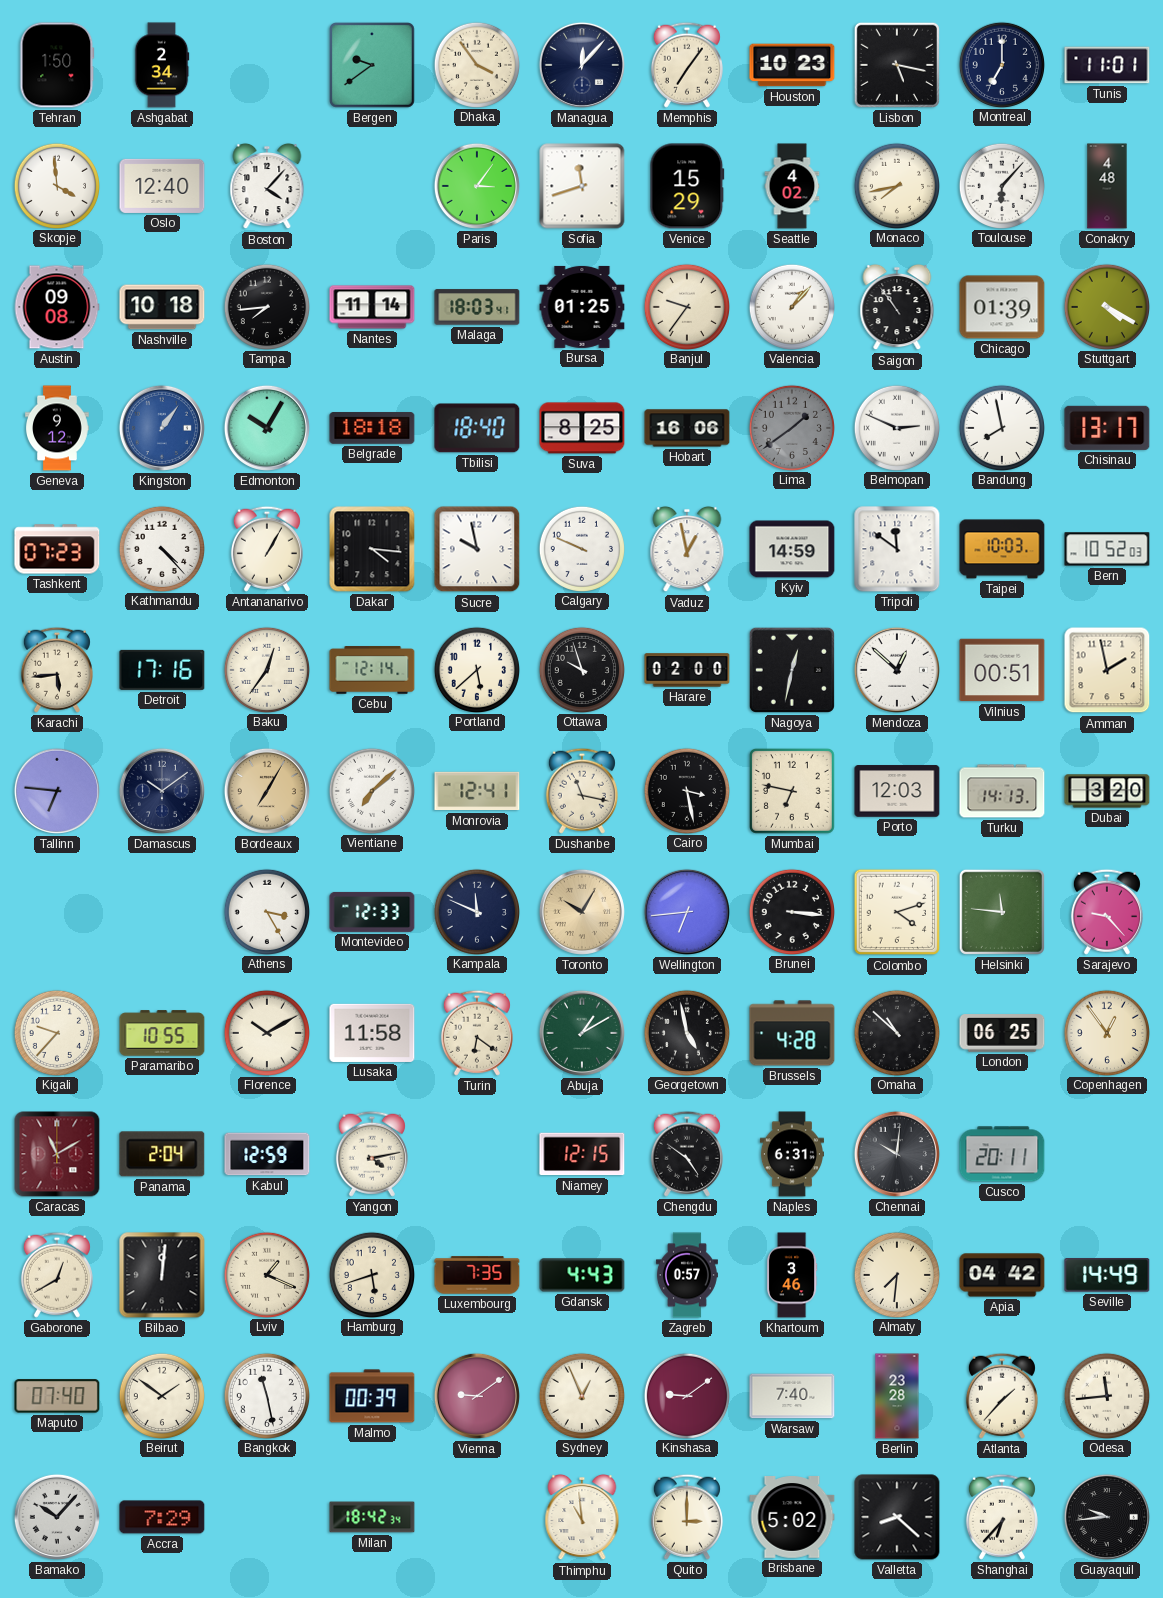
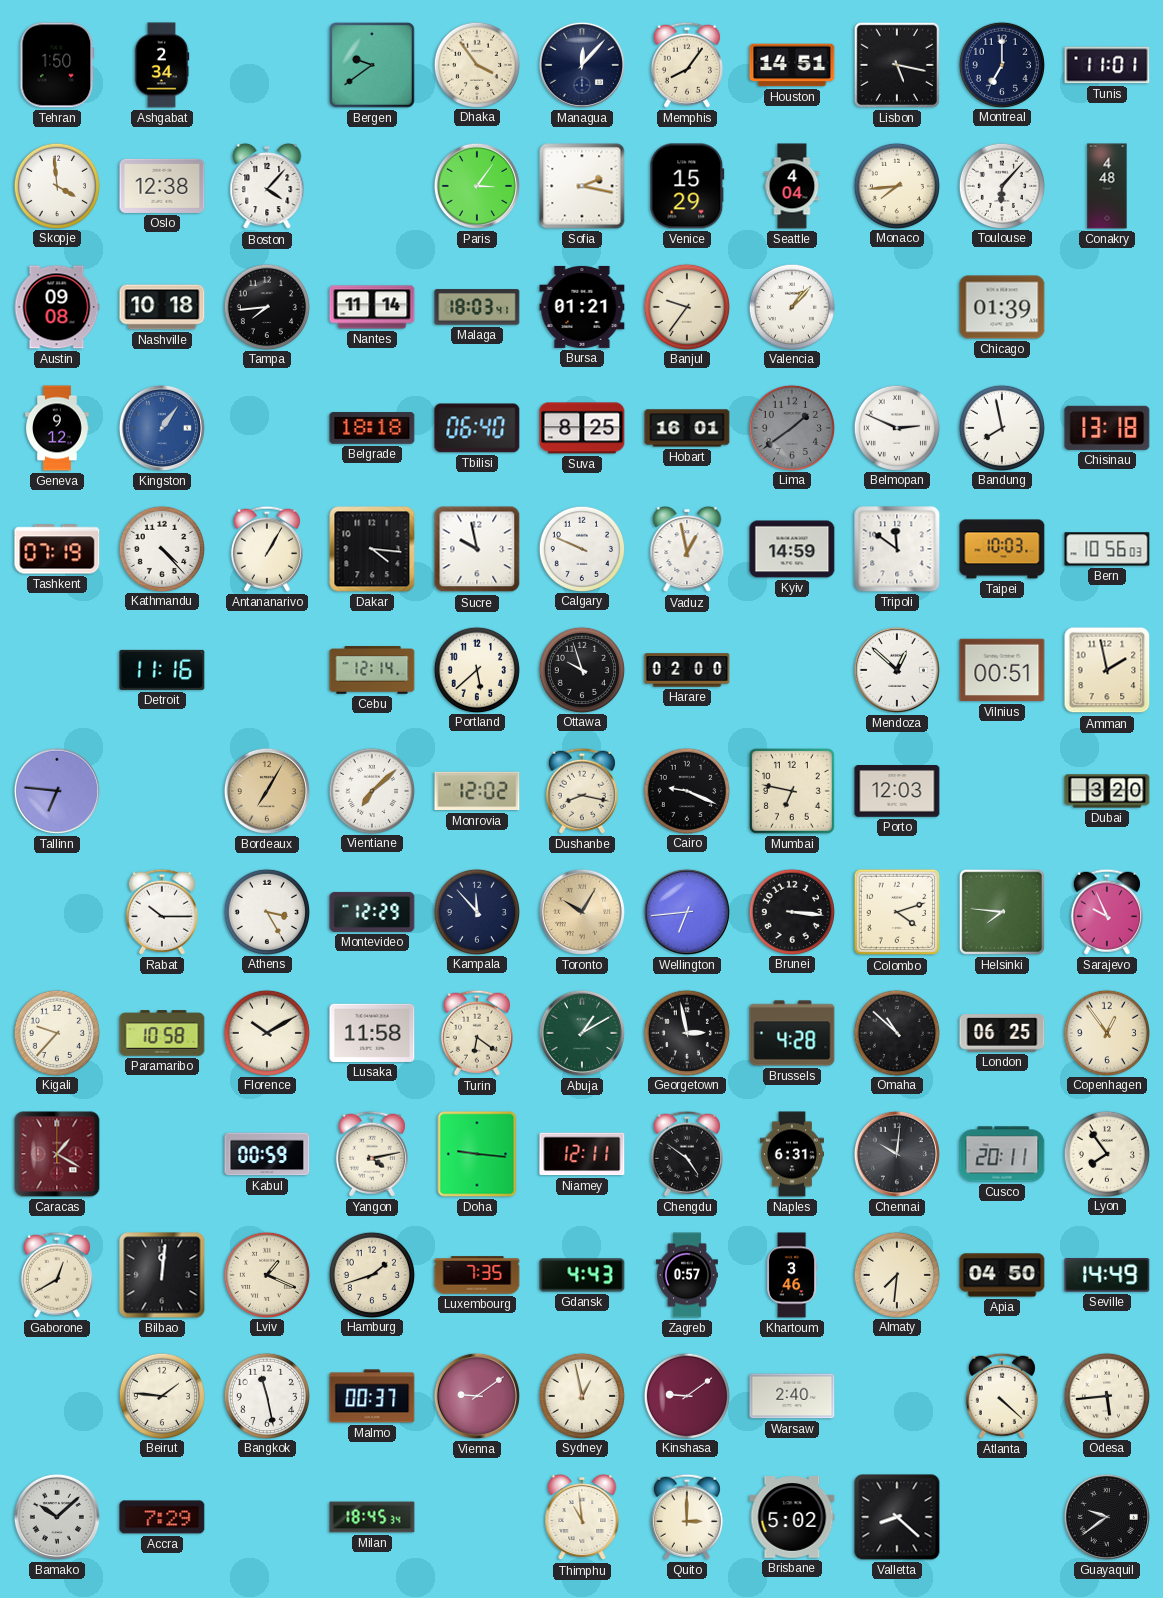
Memphis: 7:06 -> 8:06 (687, 65)
Houston: 10:23 -> 14:51 (792, 65)
Oslo: 12:40 -> 12:38 (162, 186)
Sofia: 11:42 -> 2:17 (582, 186)
Seattle: 4:02 -> 4:04 (792, 186)
Monaco: 7:43 -> 7:44 (896, 185)
Bursa: 01:25 -> 01:21 (582, 307)
Saigon: 10:54 -> none (897, 307)
Stuttgart: 4:20 -> none (1106, 306)
Edmonton: 10:05 -> none (267, 428)
Tbilisi: 18:40 -> 06:40 (477, 428)
Hobart: 16:06 -> 16:01 (687, 428)
Chisinau: 13:17 -> 13:18 (1107, 428)
Tashkent: 07:23 -> 07:19 (57, 549)
Bern: 10:52 -> 10:56 (1107, 549)
Karachi: 5:44 -> none (57, 670)
Detroit: 17:16 -> 11:16 (162, 670)
Baku: 12:36 -> none (266, 669)
Nagoya: 12:32 -> none (792, 670)
Damascus: 10:09 -> none (162, 791)
Monrovia: 12:41 -> 12:02 (477, 791)
Dushanbe: 11:17 -> 8:17 (582, 791)
Cairo: 3:28 -> 9:19 (686, 790)
Turku: 14:13 -> none (1002, 791)
Rabat: none -> 10:15 (162, 912)
Montevideo: 12:33 -> 12:29 (372, 912)
Kampala: 11:49 -> 11:53 (476, 911)
Helsinki: 11:46 -> 7:46 (1002, 912)
Sarajevo: 9:23 -> 9:56 (1107, 912)
Paramaribo: 10:55 -> 10:58 (162, 1033)
Georgetown: 4:58 -> 2:58 (686, 1032)
Caracas: 11:10 -> 1:20 (57, 1154)
Panama: 2:04 -> none (162, 1154)
Kabul: 12:59 -> 00:59 (267, 1154)
Doha: none -> 9:16 (477, 1154)
Niamey: 12:15 -> 12:11 (582, 1154)
Lyon: none -> 7:54 (1106, 1153)
Hamburg: 5:42 -> 1:42 (371, 1274)
Apia: 04:42 -> 04:50 (1002, 1275)
Maputo: 07:40 -> none (57, 1396)
Beirut: 1:51 -> 1:46 (161, 1395)
Malmo: 00:39 -> 00:37 (372, 1396)
Sydney: 12:56 -> 12:58 (581, 1395)
Warsaw: 7:40 -> 2:40 (792, 1396)
Berlin: 23:28 -> none (897, 1396)
Atlanta: 1:37 -> 4:22 (1002, 1396)
Odesa: 11:44 -> 5:44 (1106, 1395)
Bamako: 10:07 -> 10:08 (57, 1517)
Milan: 18:42 -> 18:45 (372, 1517)
Shanghai: 6:37 -> none (1002, 1517)
Guayaquil: 9:44 -> 9:39 (1107, 1517)
